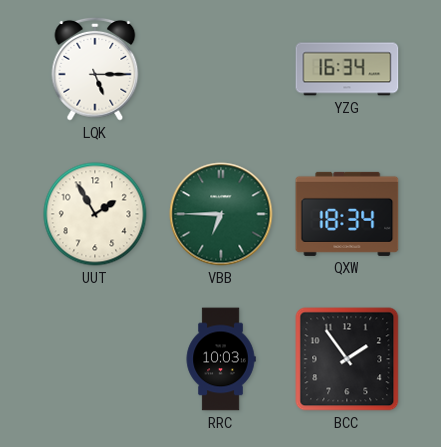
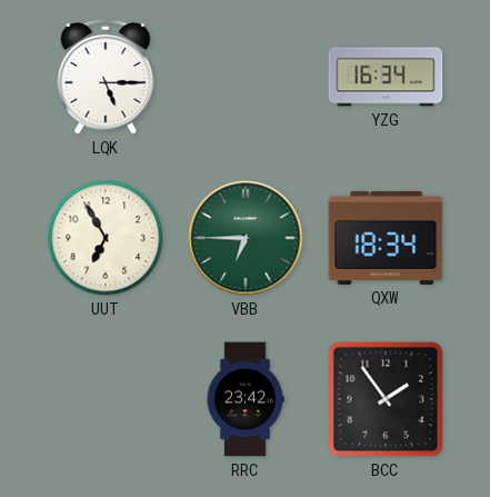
UUT: 1:55 -> 6:55 (106, 238)
RRC: 10:03 -> 23:42 (246, 399)
